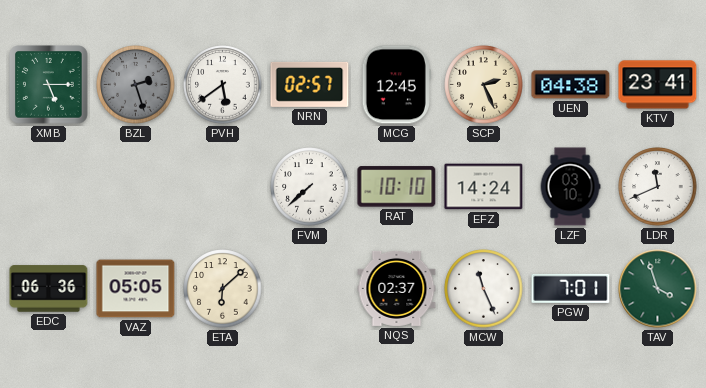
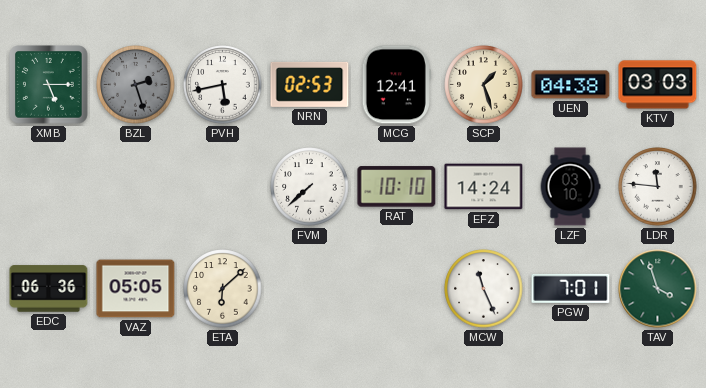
PVH: 5:39 -> 5:43 (223, 85)
NRN: 02:57 -> 02:53 (310, 84)
MCG: 12:45 -> 12:41 (396, 85)
SCP: 2:26 -> 1:27 (484, 85)
KTV: 23:41 -> 03:03 (658, 85)
LDR: 11:41 -> 11:46 (658, 187)
NQS: 02:37 -> none (397, 288)
